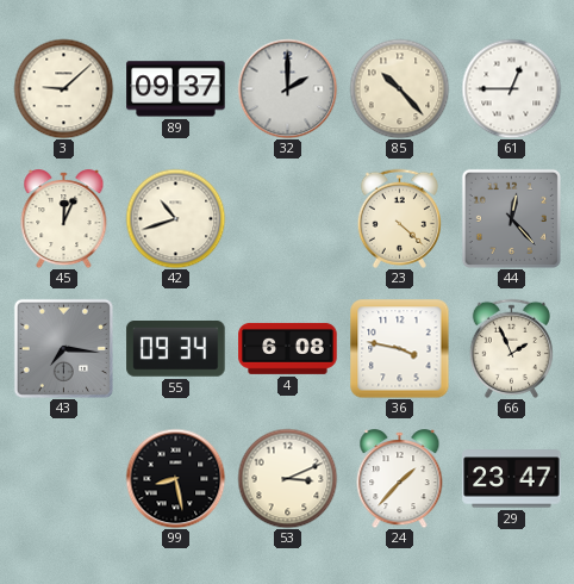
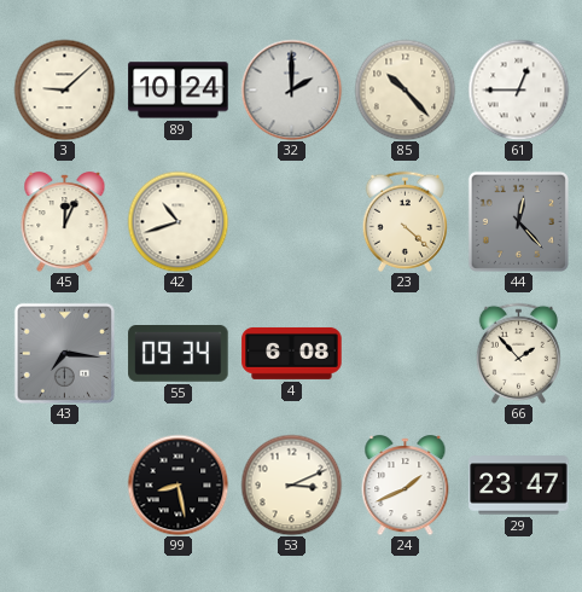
89: 09:37 -> 10:24 (179, 91)
36: 3:47 -> none (399, 348)
66: 1:56 -> 1:53 (518, 353)
24: 1:37 -> 1:41 (406, 486)
